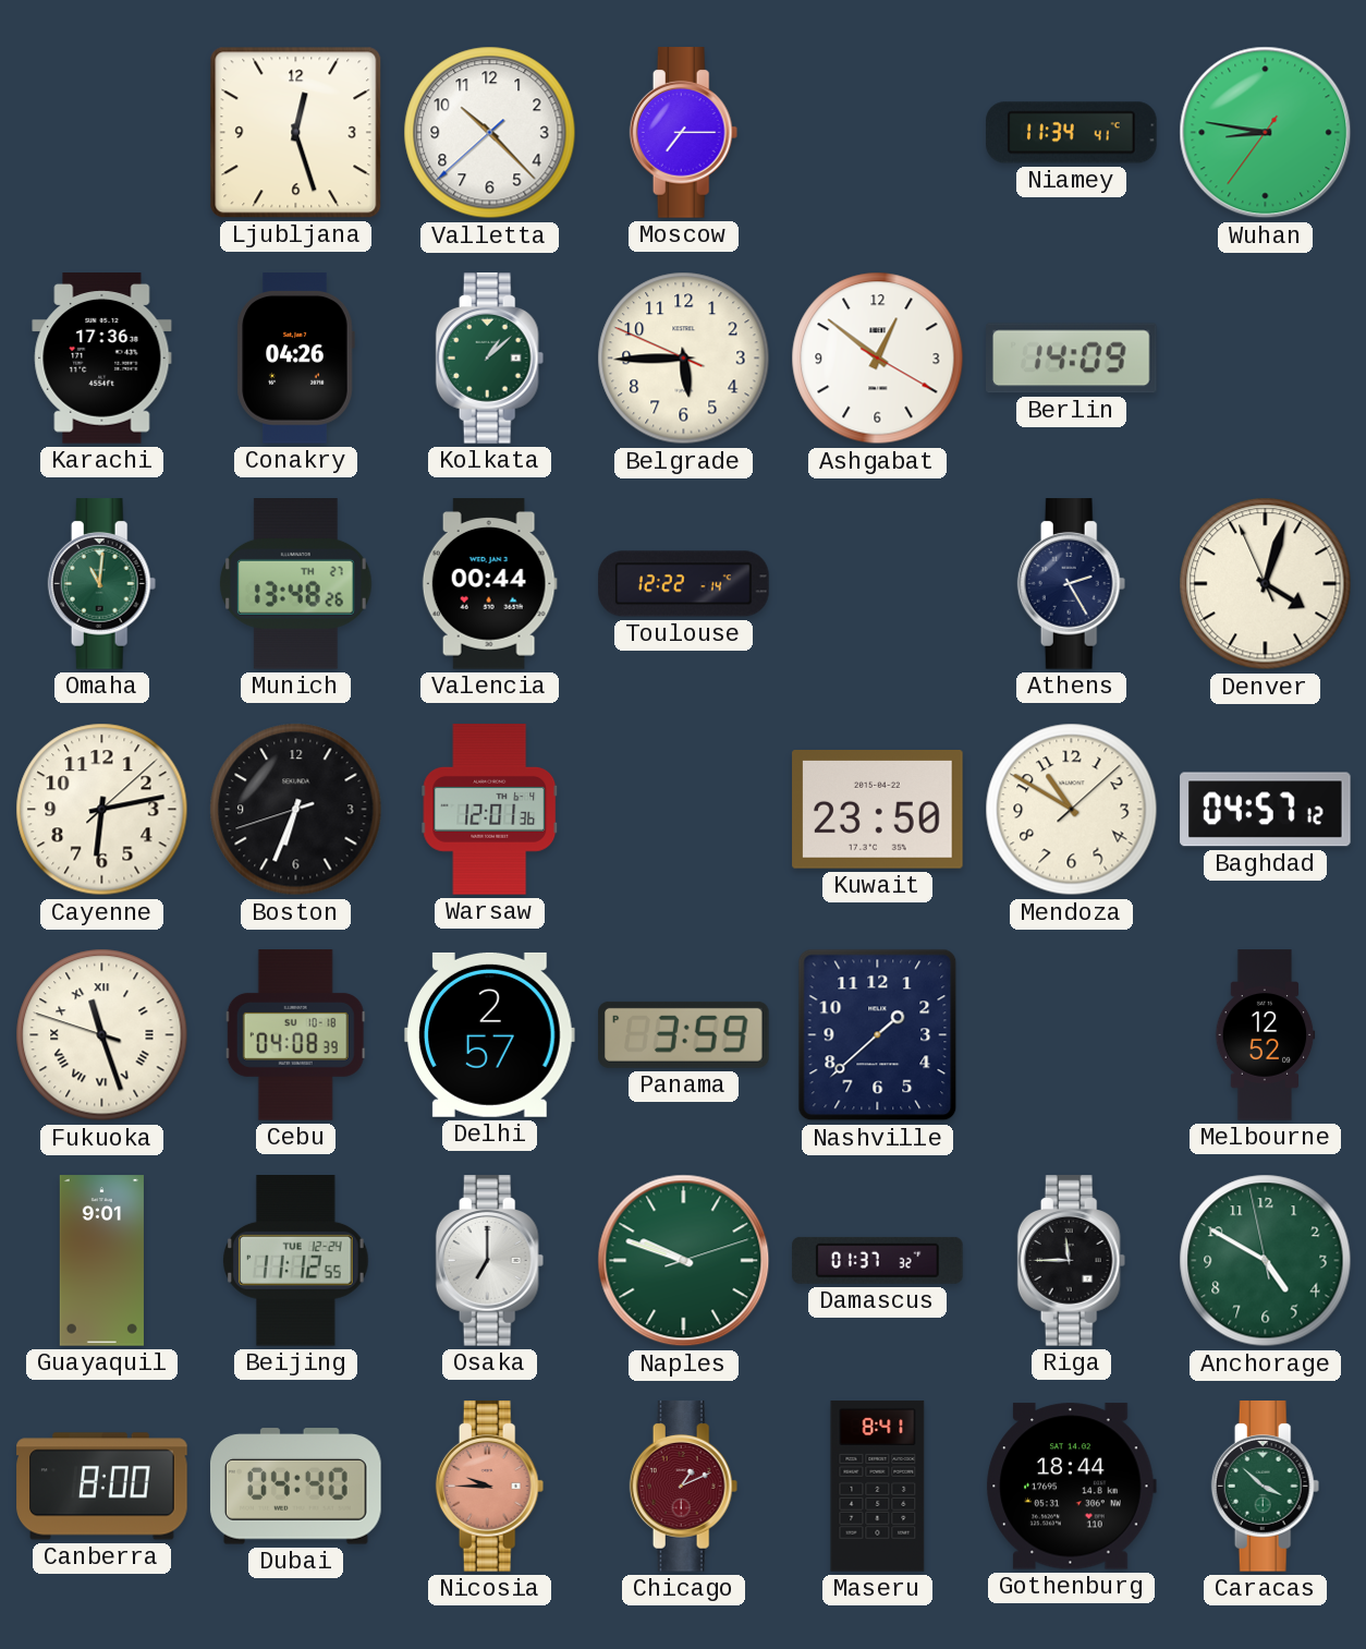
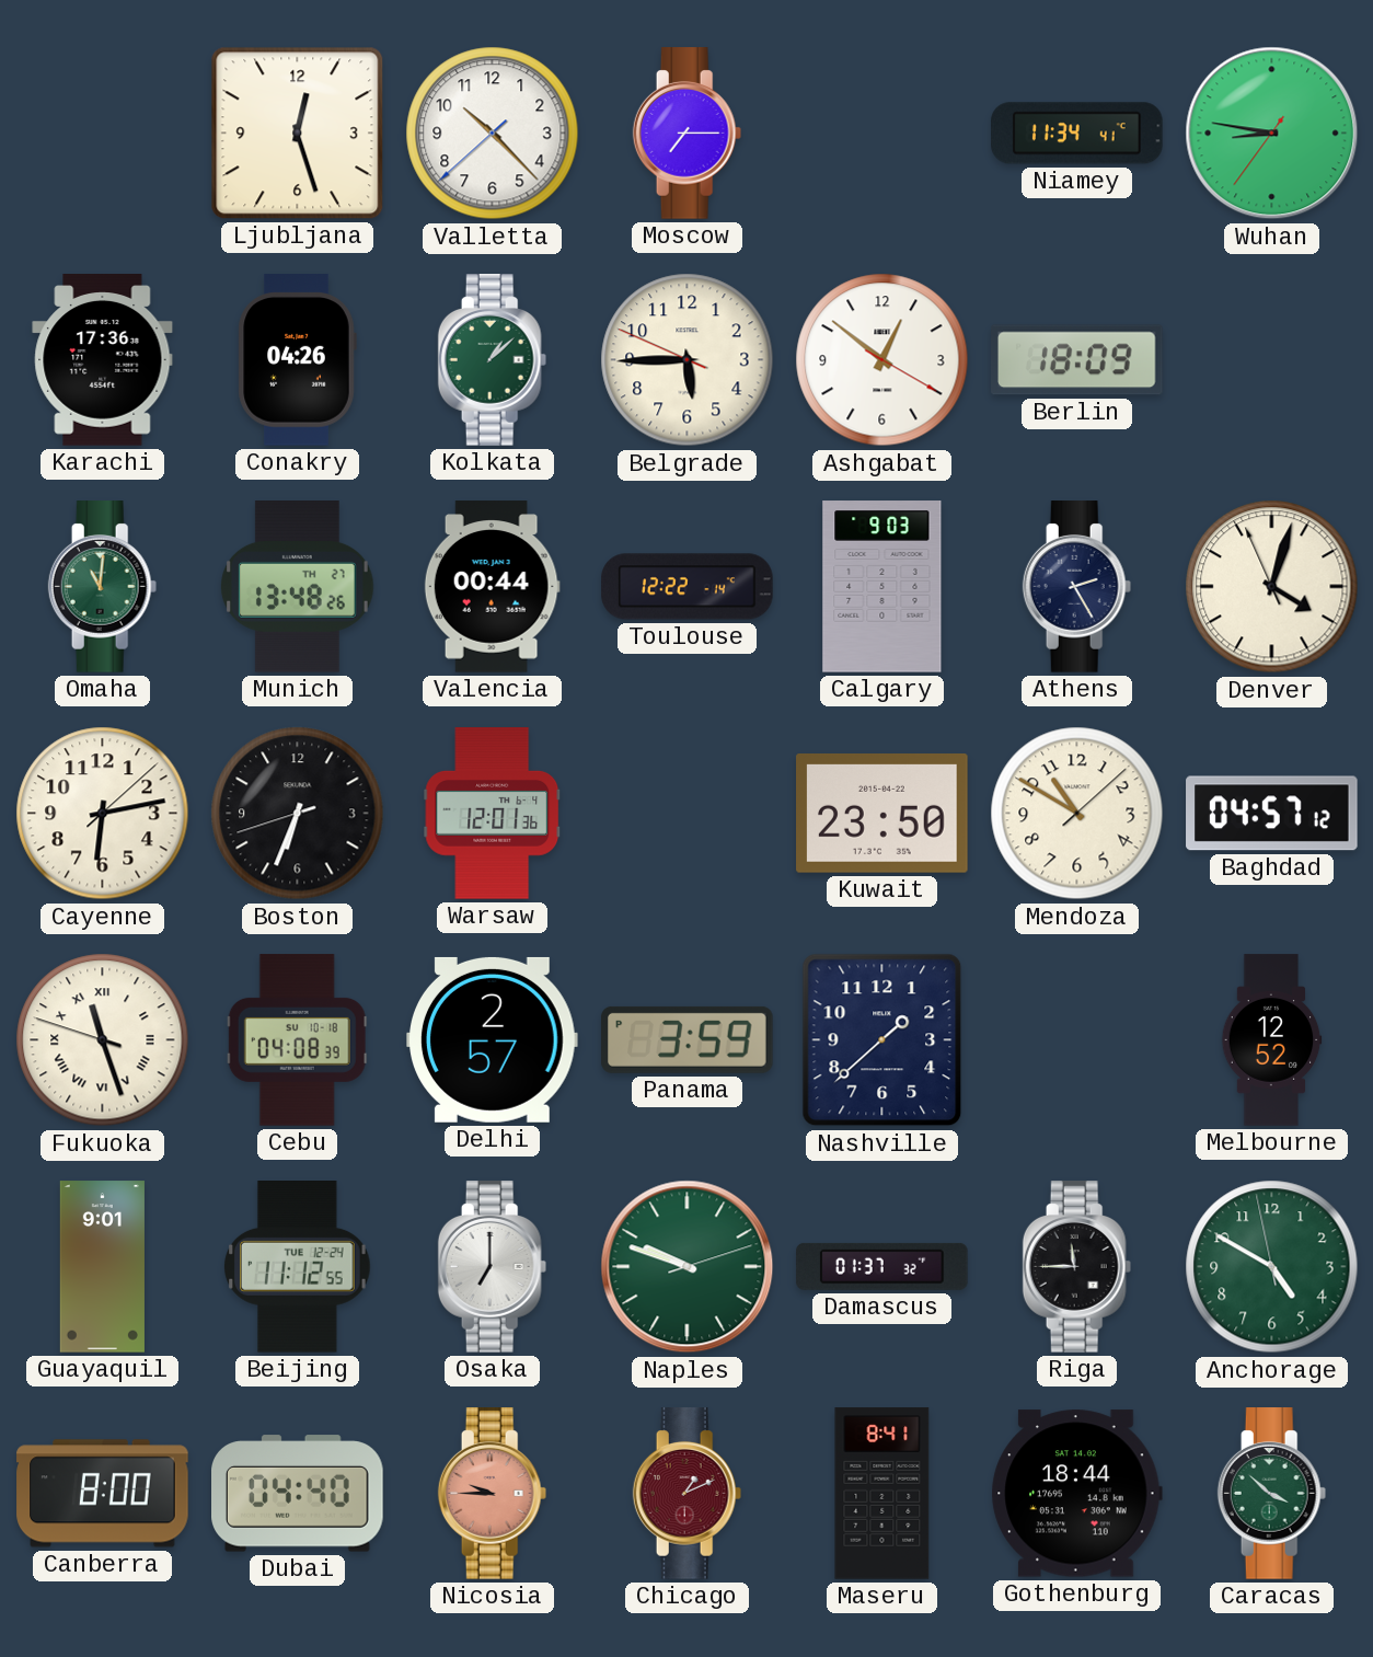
Berlin: 14:09 -> 18:09 (1077, 360)
Calgary: none -> 9:03 (882, 587)
